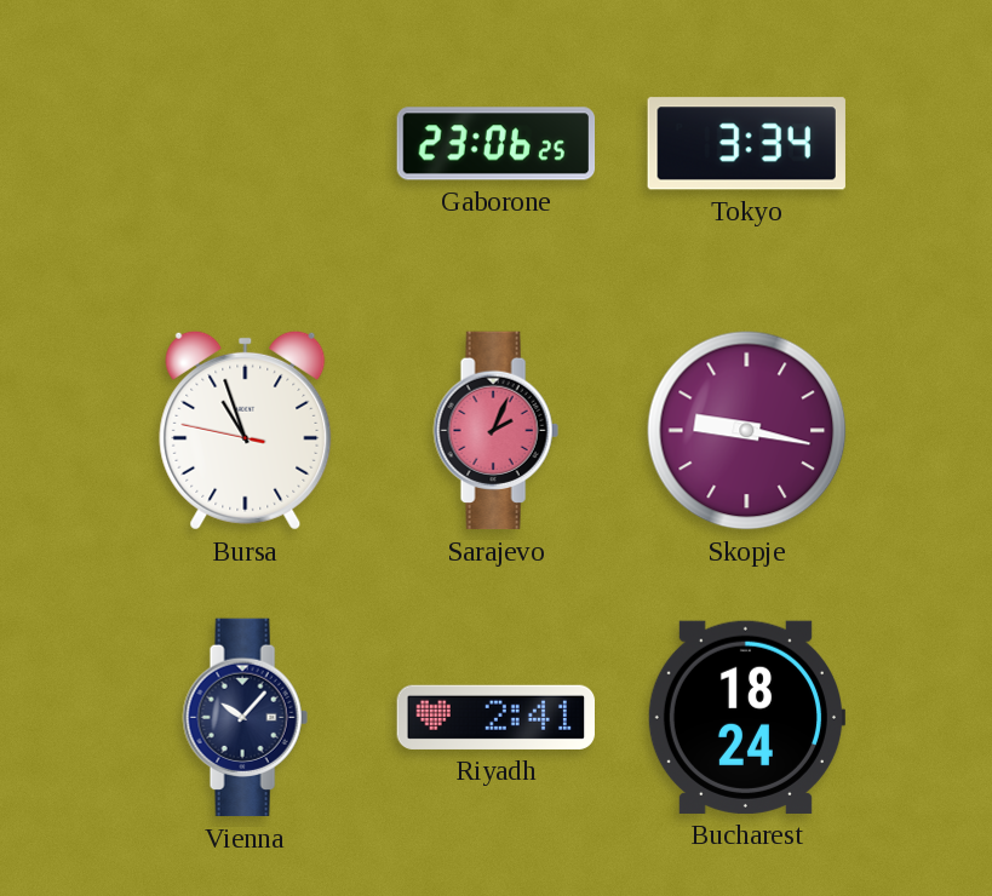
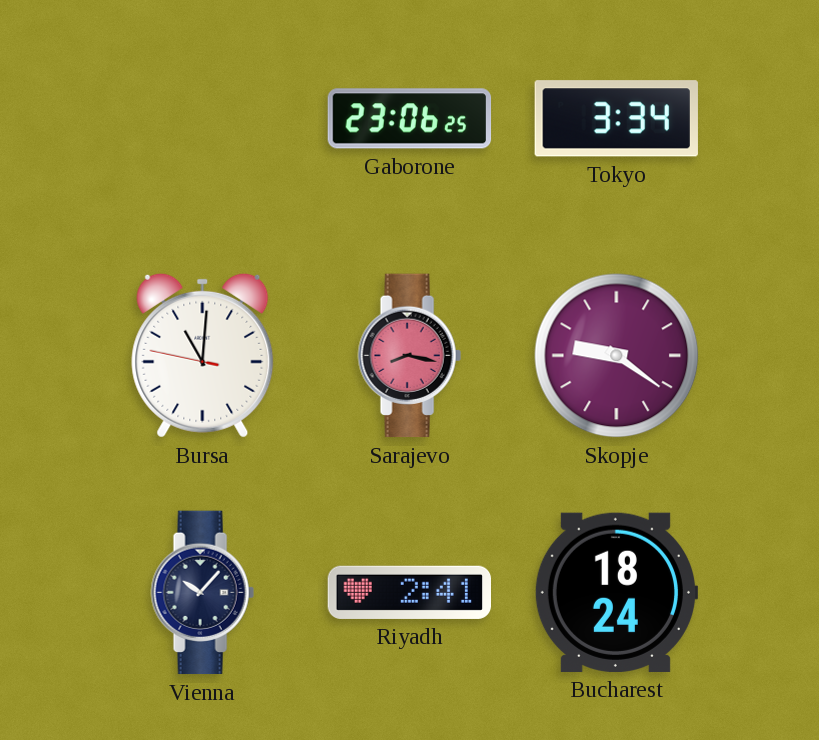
Bursa: 10:56 -> 11:00 (203, 355)
Sarajevo: 2:04 -> 8:17 (409, 356)
Skopje: 9:17 -> 9:21 (617, 356)
